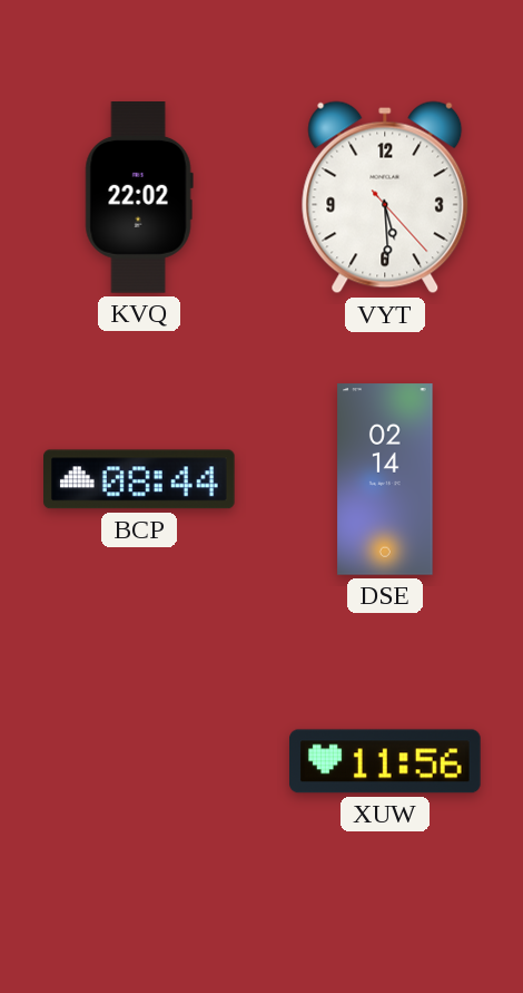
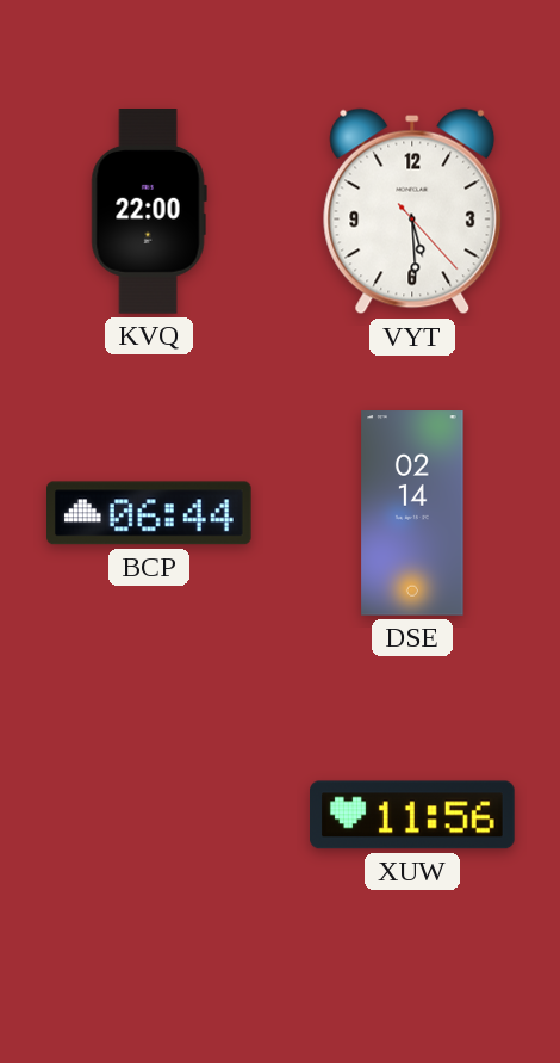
KVQ: 22:02 -> 22:00 (149, 212)
BCP: 08:44 -> 06:44 (150, 513)
